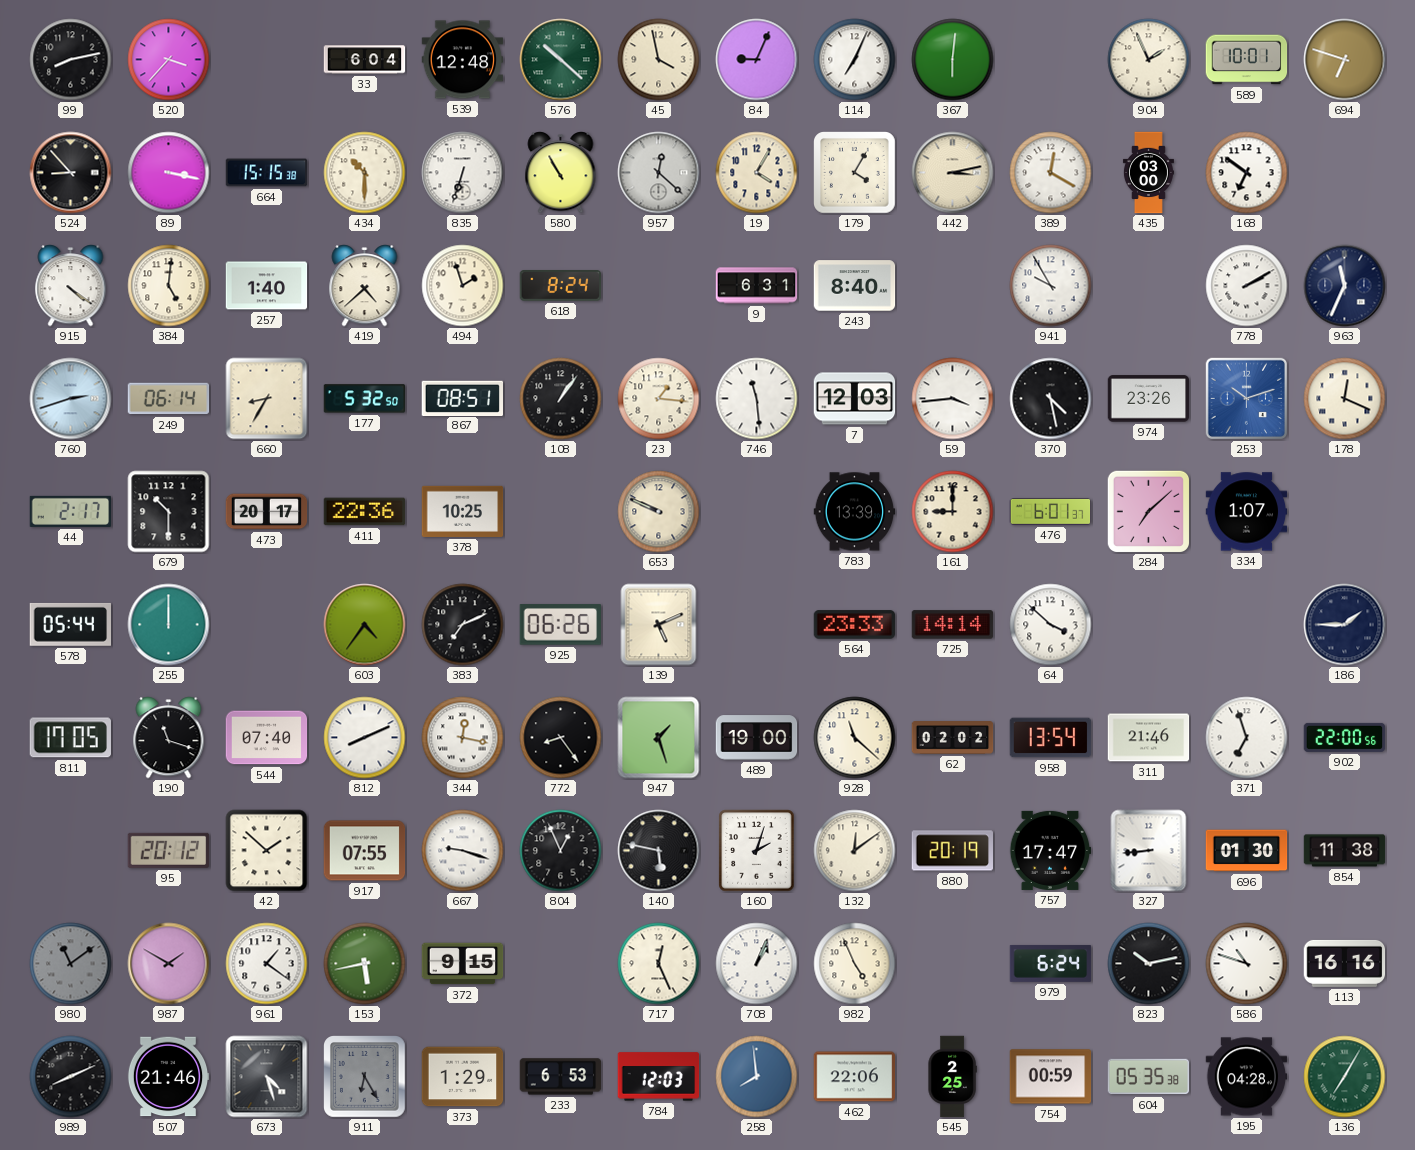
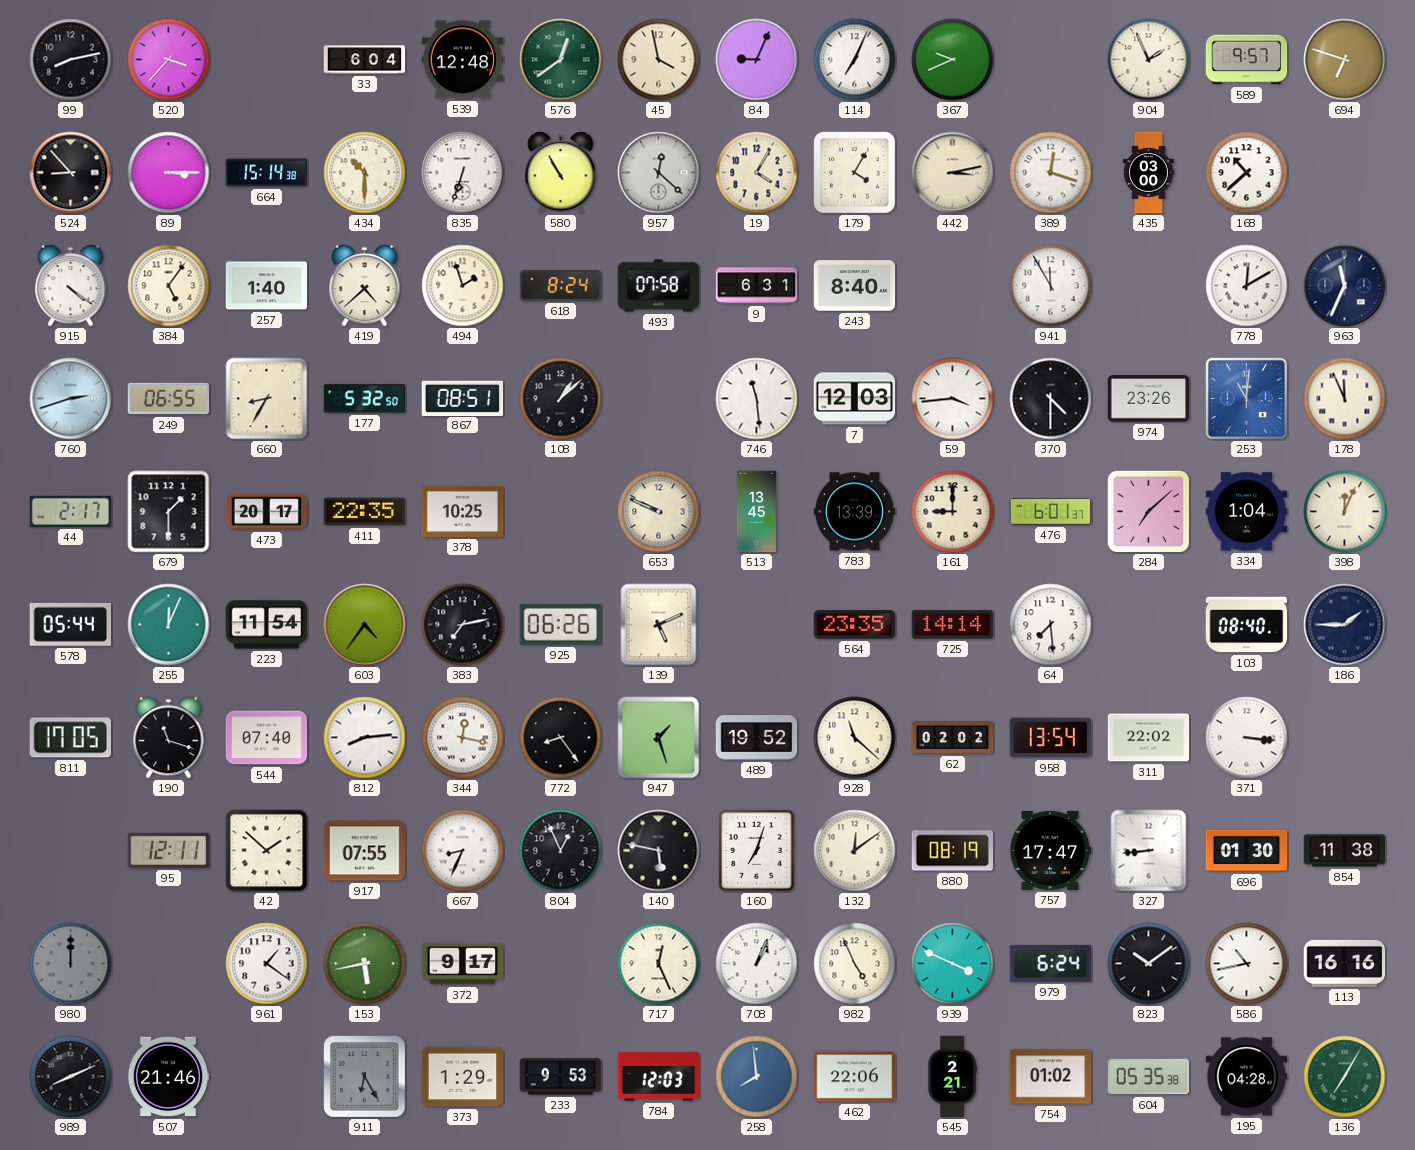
576: 10:22 -> 12:39 (561, 60)
367: 6:01 -> 9:41 (953, 60)
589: 10:01 -> 9:57 (1247, 60)
89: 3:17 -> 3:15 (169, 173)
664: 15:15 -> 15:14 (267, 173)
389: 12:20 -> 12:18 (1051, 173)
168: 6:51 -> 10:38 (1247, 173)
384: 5:01 -> 5:06 (169, 286)
493: none -> 07:58 (659, 286)
941: 9:55 -> 11:55 (1051, 286)
778: 2:10 -> 12:10 (1247, 286)
249: 06:14 -> 06:55 (169, 399)
108: 1:06 -> 1:08 (561, 399)
23: 1:16 -> none (659, 399)
370: 4:28 -> 4:30 (1051, 399)
253: 10:12 -> 11:01 (1246, 398)
178: 12:19 -> 11:56 (1345, 399)
679: 10:30 -> 1:30 (169, 512)
411: 22:36 -> 22:35 (365, 512)
513: none -> 13:45 (756, 512)
334: 1:07 -> 1:04 (1247, 512)
398: none -> 12:04 (1345, 512)
255: 12:00 -> 12:04 (169, 625)
223: none -> 11:54 (267, 625)
383: 7:11 -> 7:13 (463, 625)
564: 23:33 -> 23:35 (855, 625)
64: 3:52 -> 7:29 (1051, 625)
103: none -> 08:40 (1247, 625)
812: 8:11 -> 8:14 (365, 738)
489: 19:00 -> 19:52 (757, 738)
311: 21:46 -> 22:02 (1149, 738)
371: 6:57 -> 3:16 (1247, 738)
902: 22:00 -> none (1345, 737)
95: 20:12 -> 12:11 (169, 850)
667: 9:18 -> 8:34 (463, 851)
160: 2:03 -> 7:03 (757, 851)
880: 20:19 -> 08:19 (952, 851)
980: 11:09 -> 12:00 (71, 964)
987: 1:50 -> none (169, 964)
372: 9:15 -> 9:17 (463, 964)
939: none -> 3:49 (953, 964)
823: 10:13 -> 10:09 (1149, 964)
586: 10:48 -> 10:43 (1247, 964)
673: 4:27 -> none (267, 1077)
233: 6:53 -> 9:53 (561, 1077)
545: 2:25 -> 2:21 (952, 1077)
754: 00:59 -> 01:02 (1051, 1077)
